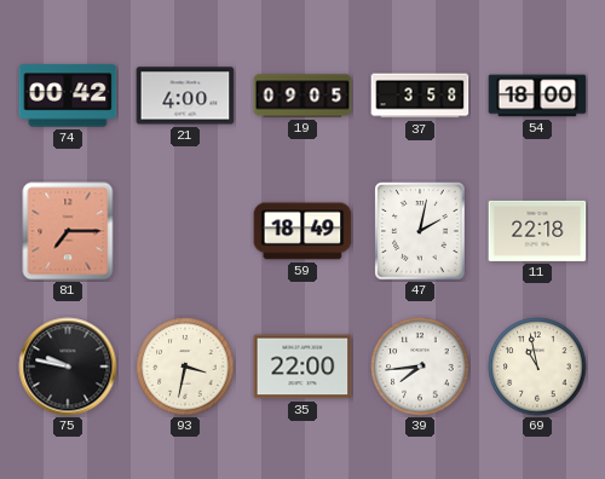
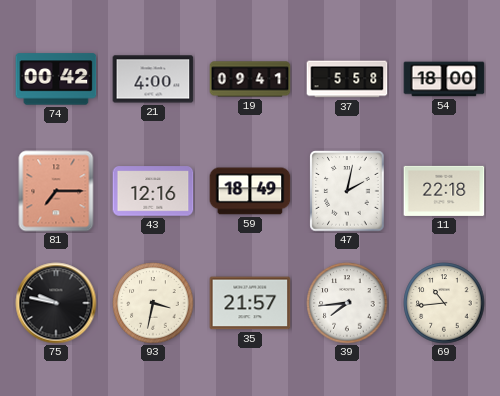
19: 09:05 -> 09:41 (250, 79)
37: 3:58 -> 5:58 (347, 79)
43: none -> 12:16 (153, 191)
35: 22:00 -> 21:57 (250, 303)
69: 10:58 -> 10:44 (444, 303)
